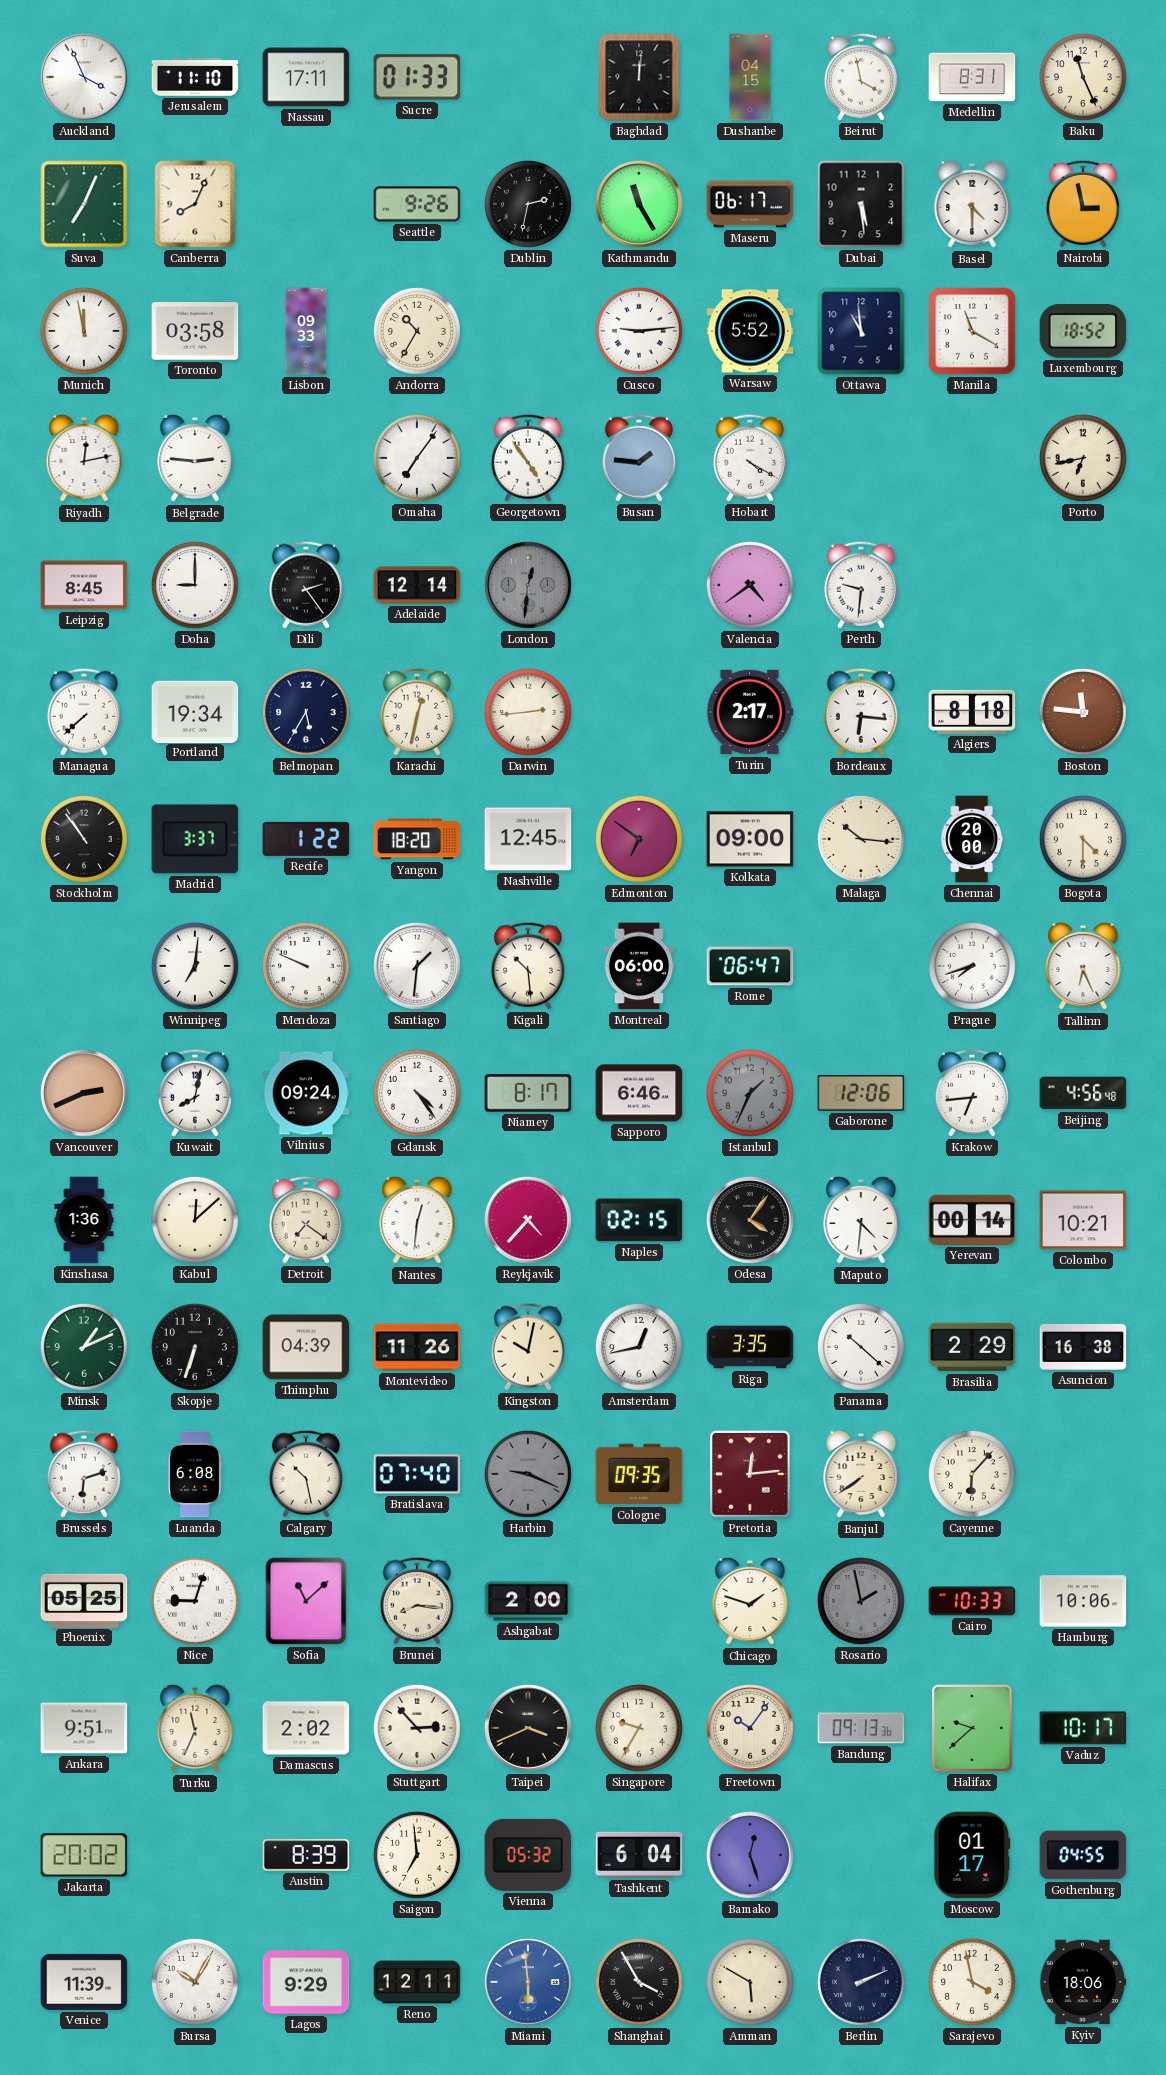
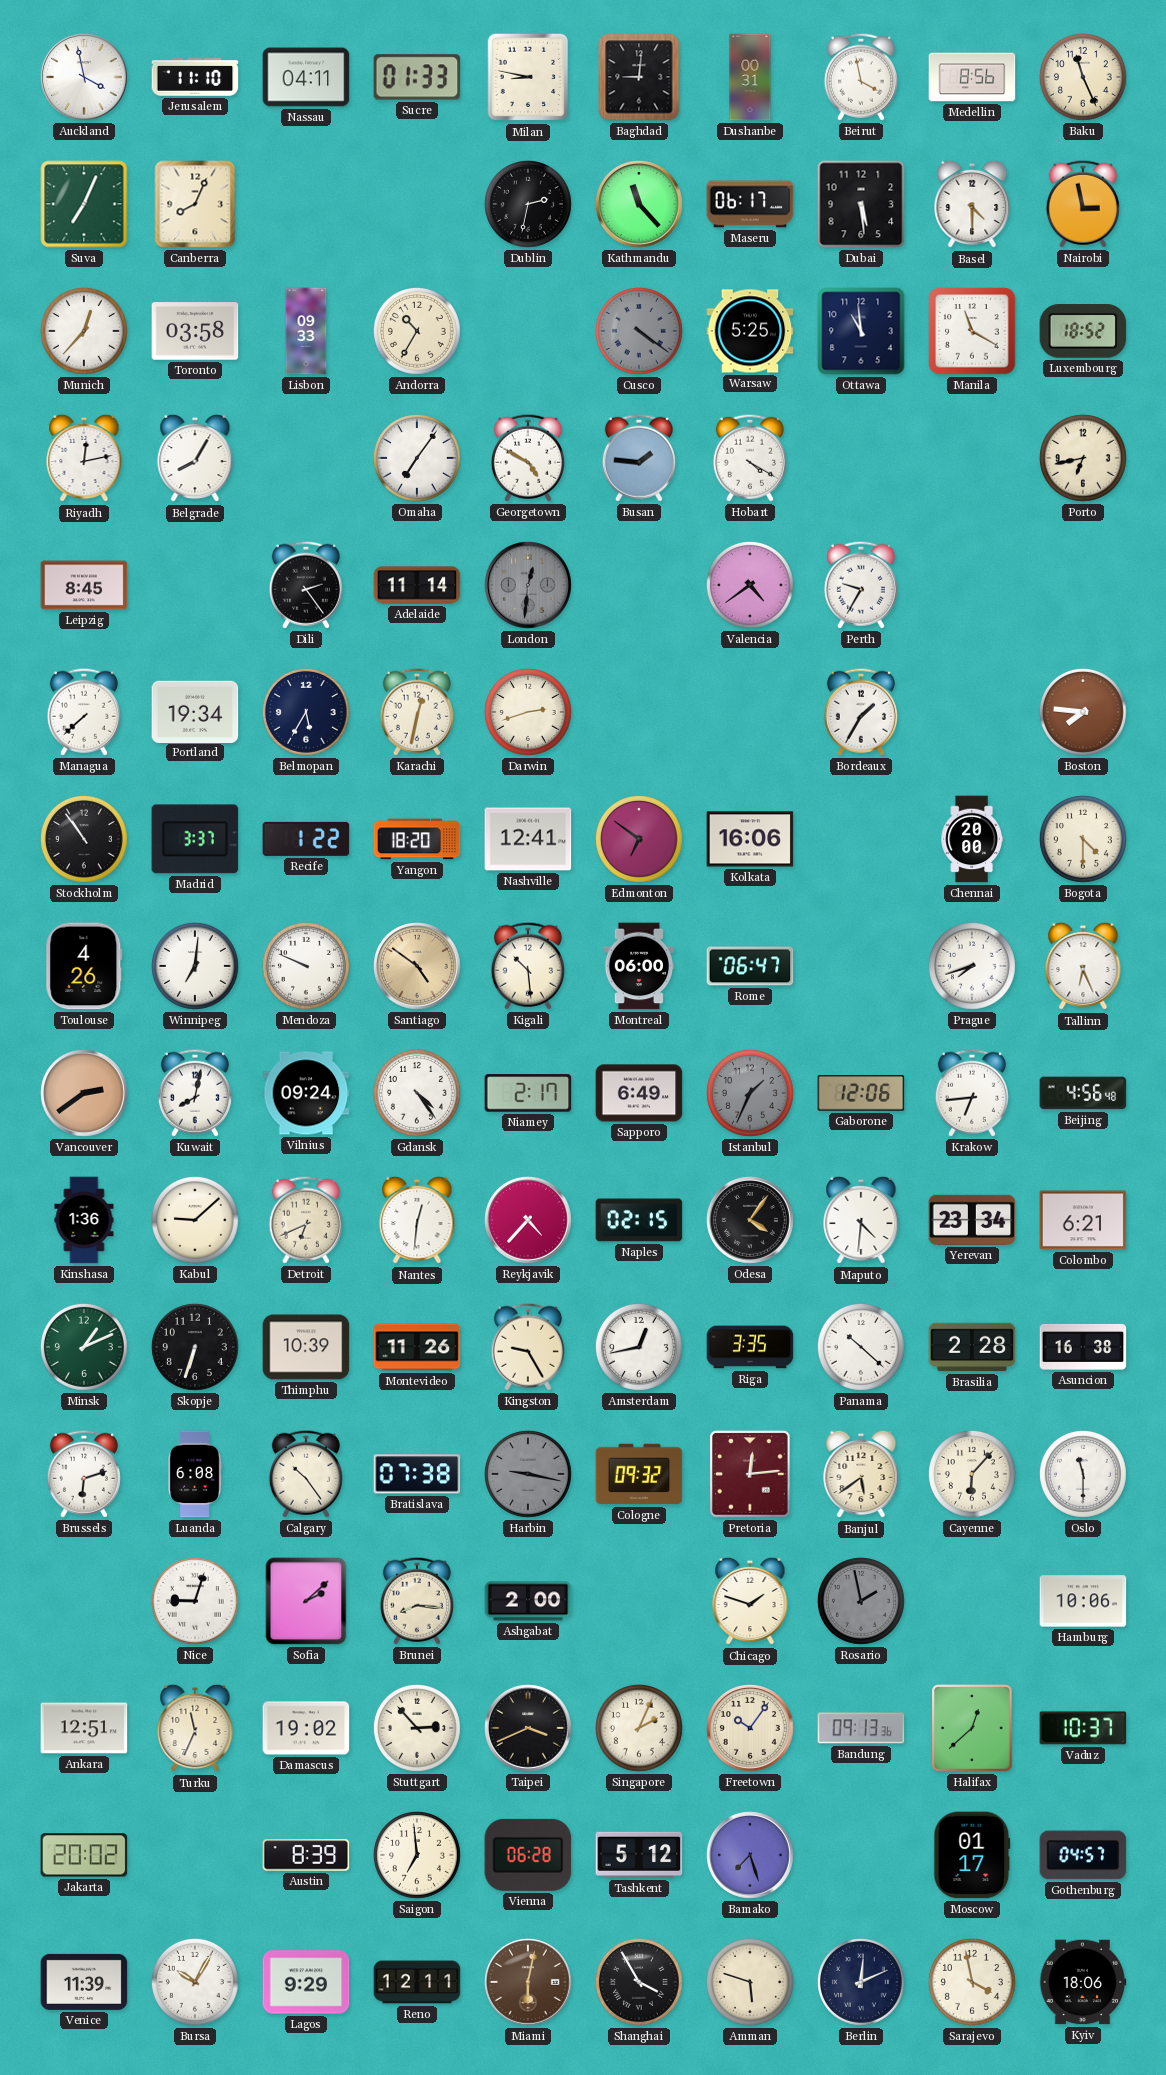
Auckland: 3:56 -> 3:58 (85, 78)
Nassau: 17:11 -> 04:11 (306, 77)
Milan: none -> 8:47 (528, 77)
Baghdad: 12:01 -> 9:01 (639, 77)
Dushanbe: 04:15 -> 00:31 (750, 77)
Medellin: 8:31 -> 8:56 (972, 77)
Seattle: 9:26 -> none (417, 204)
Kathmandu: 11:25 -> 11:23 (640, 205)
Munich: 11:58 -> 12:37 (84, 331)
Cusco: 9:14 -> 4:21 (639, 331)
Cusco dial: white -> grey (639, 331)
Warsaw: 5:52 -> 5:25 (750, 331)
Belgrade: 2:46 -> 8:05 (195, 458)
Georgetown: 4:54 -> 4:50 (528, 458)
Doha: 9:00 -> none (195, 585)
Adelaide: 12:14 -> 11:14 (417, 585)
Perth: 9:31 -> 9:35 (861, 585)
Darwin: 2:44 -> 2:42 (528, 712)
Turin: 2:17 -> none (750, 712)
Bordeaux: 6:16 -> 1:35 (861, 712)
Algiers: 8:18 -> none (972, 712)
Boston: 11:46 -> 7:46 (1083, 712)
Nashville: 12:45 -> 12:41 (528, 839)
Kolkata: 09:00 -> 16:06 (750, 839)
Malaga: 10:16 -> none (861, 839)
Toulouse: none -> 4:26 (84, 966)
Santiago: 1:31 -> 4:51 (418, 967)
Santiago dial: white -> champagne (418, 967)
Vancouver: 2:41 -> 2:39 (85, 1094)
Niamey: 8:17 -> 2:17 (528, 1093)
Sapporo: 6:46 -> 6:49 (639, 1093)
Kabul: 12:08 -> 9:08 (195, 1220)
Detroit: 7:21 -> 6:41 (306, 1220)
Yerevan: 00:14 -> 23:34 (972, 1220)
Colombo: 10:21 -> 6:21 (1083, 1220)
Thimphu: 04:39 -> 10:39 (306, 1347)
Kingston: 10:02 -> 9:25 (528, 1347)
Brasilia: 2:29 -> 2:28 (972, 1347)
Calgary: 10:28 -> 10:24 (306, 1474)
Bratislava: 07:40 -> 07:38 (417, 1474)
Harbin: 9:19 -> 9:17 (528, 1474)
Cologne: 09:35 -> 09:32 (639, 1474)
Banjul: 7:39 -> 5:39 (861, 1474)
Oslo: none -> 11:30 (1083, 1474)
Phoenix: 05:25 -> none (84, 1600)
Sofia: 11:08 -> 2:08 (306, 1601)
Cairo: 10:33 -> none (972, 1601)
Ankara: 9:51 -> 12:51 (84, 1728)
Damascus: 2:02 -> 19:02 (306, 1728)
Singapore: 9:35 -> 2:04 (639, 1728)
Halifax: 9:38 -> 12:38 (972, 1728)
Vaduz: 10:17 -> 10:37 (1083, 1728)
Vienna: 05:32 -> 06:28 (528, 1855)
Tashkent: 6:04 -> 5:12 (639, 1855)
Bamako: 12:27 -> 7:27 (751, 1856)
Gothenburg: 04:55 -> 04:57 (1083, 1855)
Miami: 5:59 -> 6:02 (529, 1983)
Miami dial: blue -> brown (529, 1983)
Amman: 5:50 -> 5:48 (750, 1982)
Berlin: 2:11 -> 12:11 (861, 1982)
